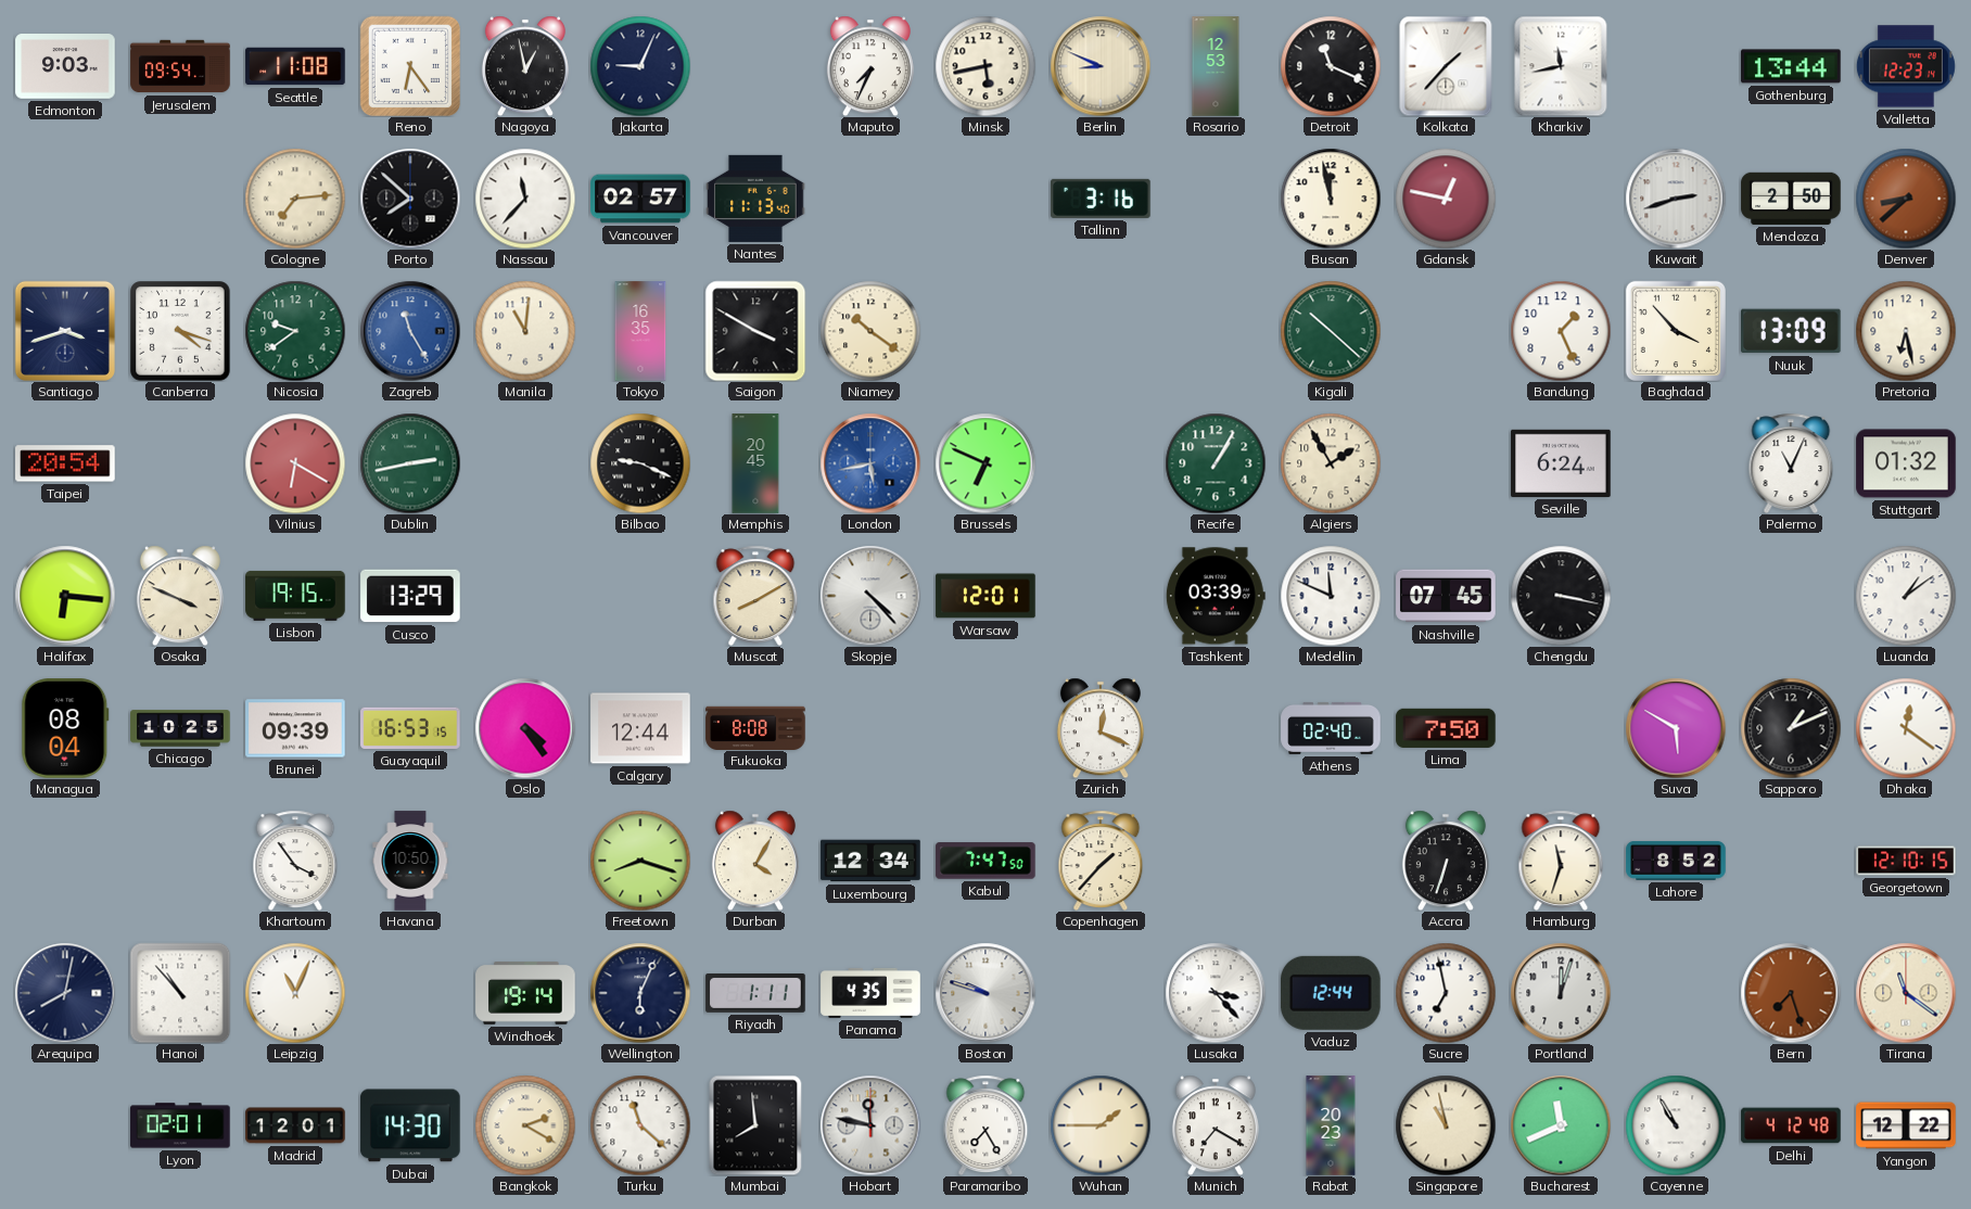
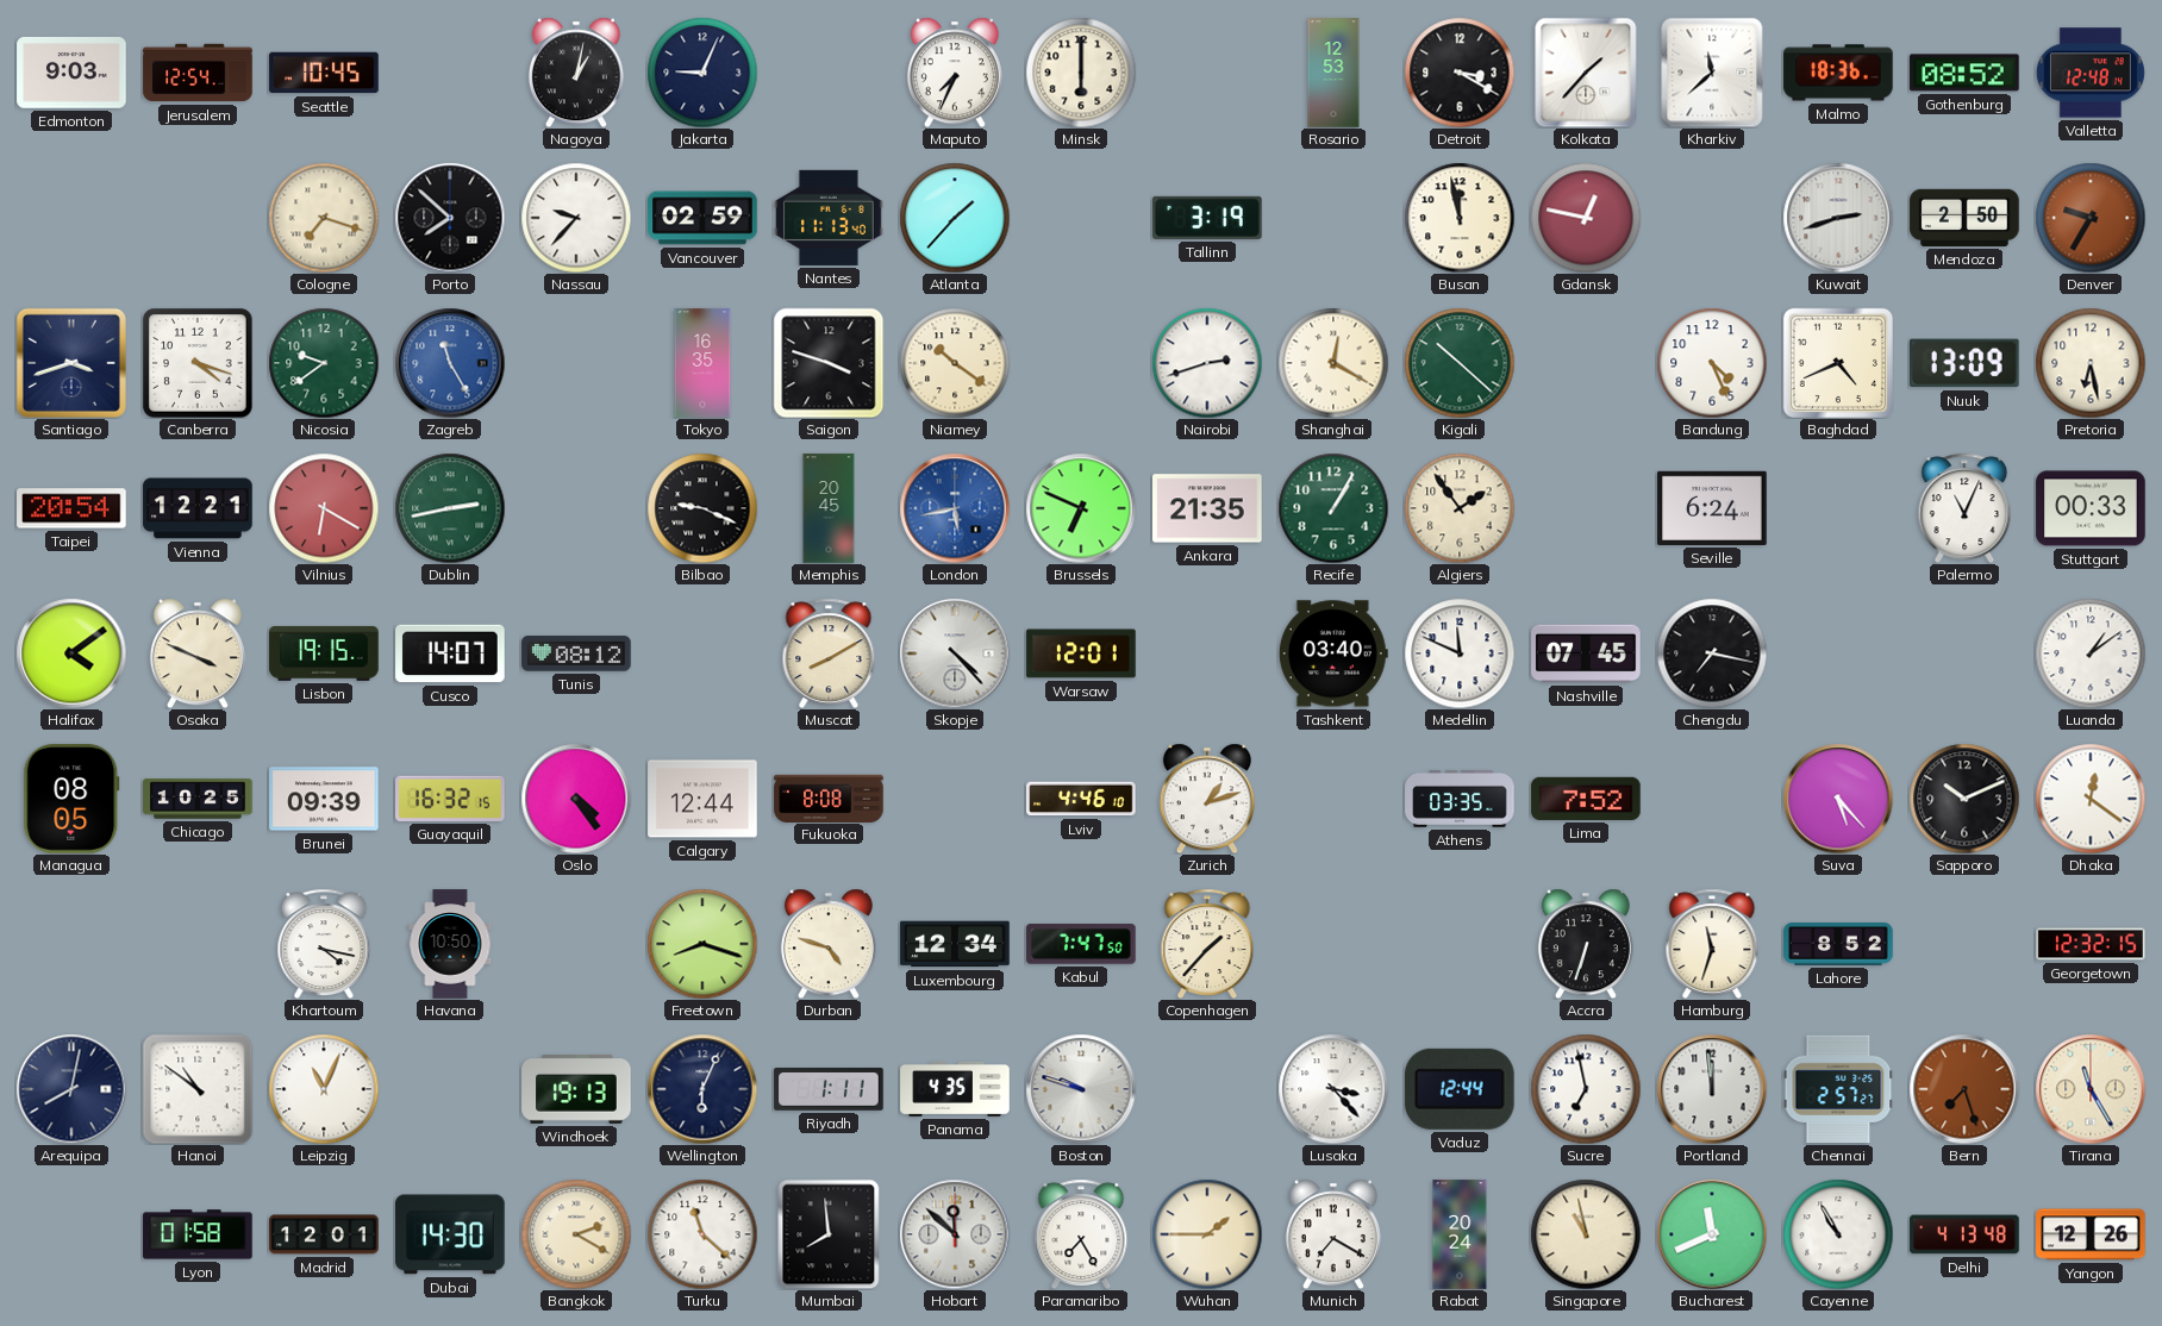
Jerusalem: 09:54 -> 12:54 (198, 73)
Seattle: 11:08 -> 10:45 (324, 73)
Reno: 6:24 -> none (410, 66)
Nagoya: 12:58 -> 1:02 (576, 73)
Minsk: 5:43 -> 6:00 (1081, 73)
Berlin: 8:49 -> none (1101, 66)
Detroit: 11:19 -> 3:20 (1460, 73)
Kharkiv: 11:43 -> 11:38 (1712, 73)
Malmo: none -> 18:36 (1838, 73)
Gothenburg: 13:44 -> 08:52 (1964, 73)
Valletta: 12:23 -> 12:48 (2091, 73)
Cologne: 7:14 -> 7:18 (324, 218)
Nassau: 11:37 -> 9:37 (576, 218)
Vancouver: 02:57 -> 02:59 (702, 218)
Atlanta: none -> 1:37 (955, 218)
Tallinn: 3:16 -> 3:19 (1207, 218)
Denver: 8:38 -> 9:35 (2091, 218)
Manila: 11:01 -> none (525, 331)
Saigon: 3:50 -> 3:48 (829, 363)
Nairobi: none -> 2:42 (1207, 363)
Shanghai: none -> 12:20 (1333, 363)
Bandung: 1:26 -> 4:26 (1712, 363)
Baghdad: 3:53 -> 4:41 (1838, 363)
Vienna: none -> 12:21 (198, 508)
Ankara: none -> 21:35 (1207, 508)
Algiers: 1:55 -> 1:54 (1460, 508)
Stuttgart: 01:32 -> 00:33 (2091, 508)
Halifax: 6:16 -> 4:09 (71, 653)
Cusco: 13:29 -> 14:07 (450, 653)
Tunis: none -> 08:12 (576, 653)
Tashkent: 03:39 -> 03:40 (1333, 653)
Chengdu: 3:17 -> 7:17 (1712, 653)
Managua: 08:04 -> 08:05 (71, 799)
Guayaquil: 16:53 -> 16:32 (450, 799)
Lviv: none -> 4:46 (1081, 799)
Zurich: 12:19 -> 1:12 (1207, 799)
Athens: 02:40 -> 03:35 (1460, 799)
Lima: 7:50 -> 7:52 (1586, 799)
Suva: 5:50 -> 5:23 (1838, 799)
Sapporo: 1:11 -> 10:11 (1964, 799)
Khartoum: 3:54 -> 4:17 (324, 943)
Durban: 4:05 -> 4:48 (829, 944)
Georgetown: 12:10 -> 12:32 (2091, 944)
Hanoi: 10:53 -> 10:51 (198, 1089)
Windhoek: 19:14 -> 19:13 (576, 1090)
Portland: 12:03 -> 11:59 (1712, 1089)
Chennai: none -> 2:57 (1838, 1089)
Tirana: 11:21 -> 11:25 (2091, 1089)
Lyon: 02:01 -> 01:58 (198, 1234)
Hobart: 11:47 -> 11:52 (955, 1234)
Rabat: 20:23 -> 20:24 (1460, 1234)
Delhi: 4:12 -> 4:13 (1964, 1234)
Yangon: 12:22 -> 12:26 (2091, 1234)
